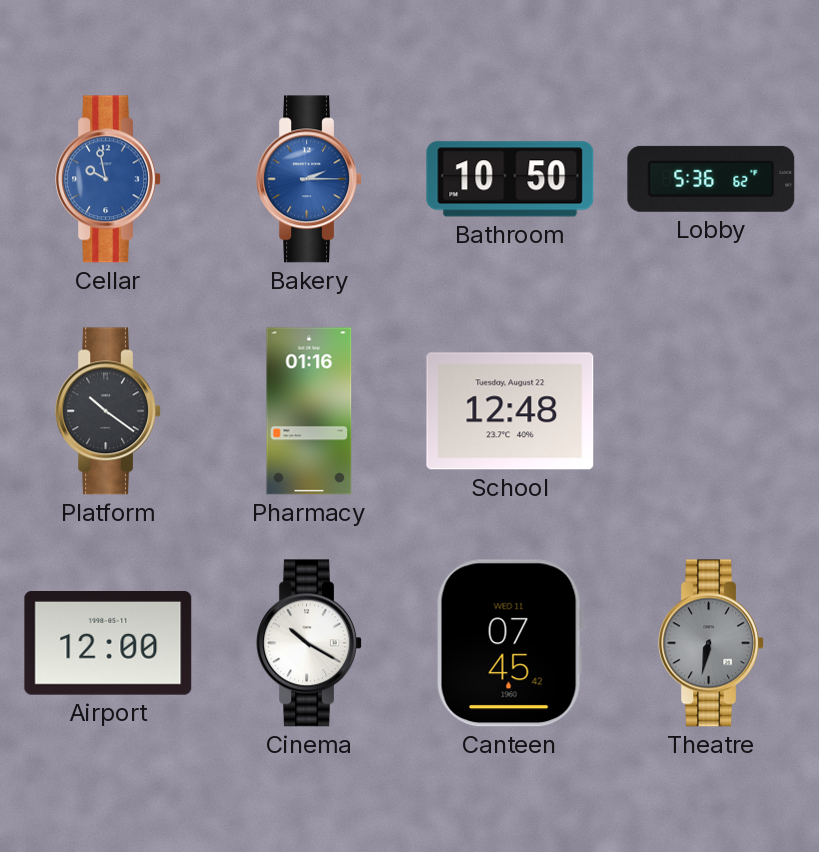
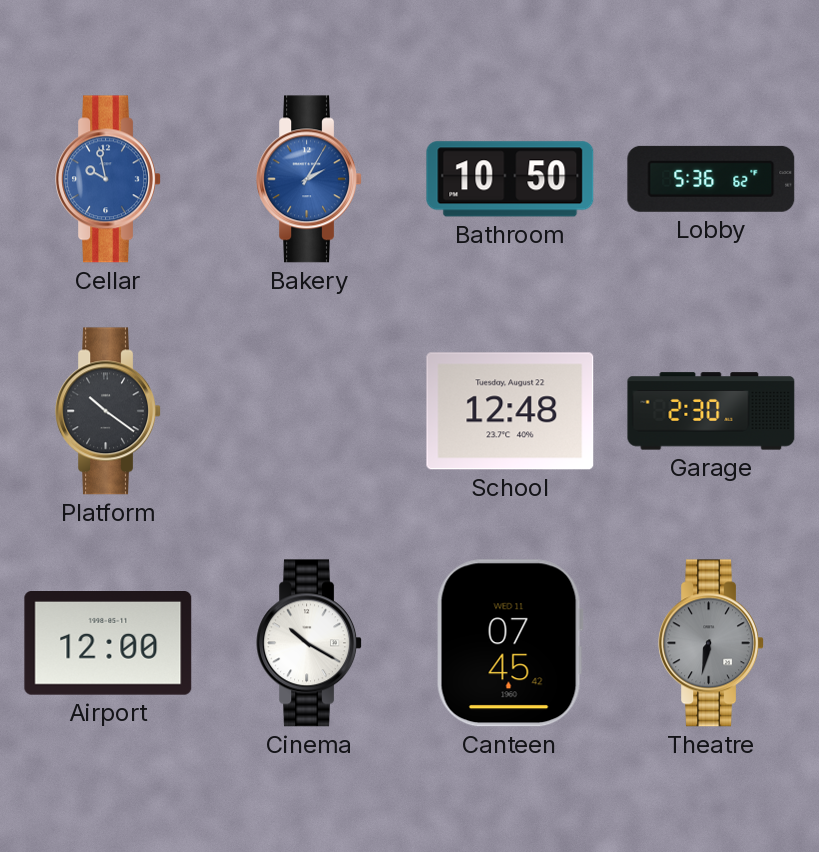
Bakery: 2:15 -> 2:05 (309, 179)
Pharmacy: 01:16 -> none (309, 411)
Garage: none -> 2:30 (711, 411)
